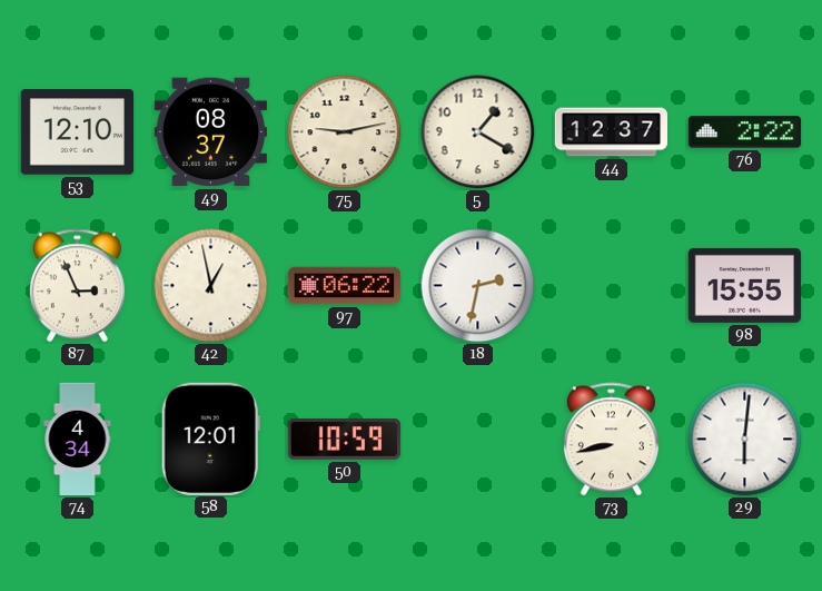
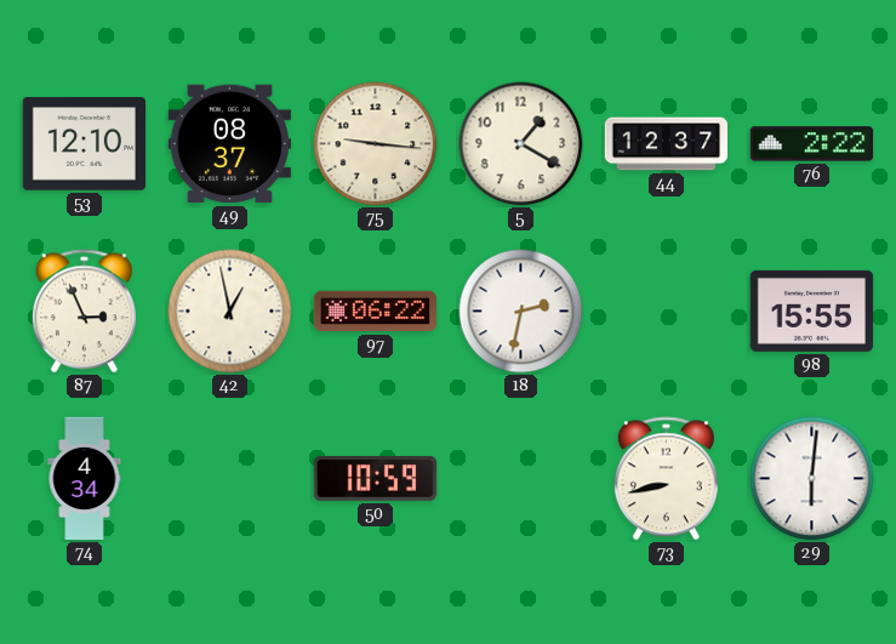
75: 9:13 -> 9:16 (376, 144)
58: 12:01 -> none (210, 439)
